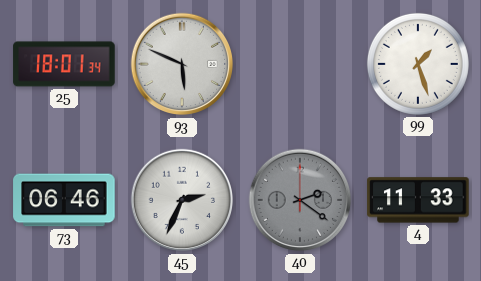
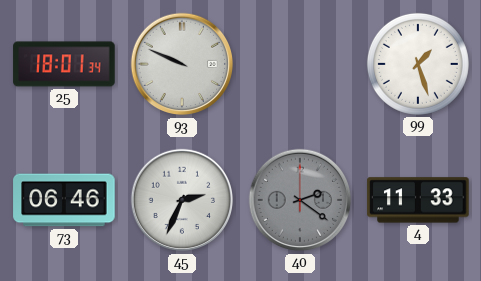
93: 5:49 -> 9:49 (182, 64)
